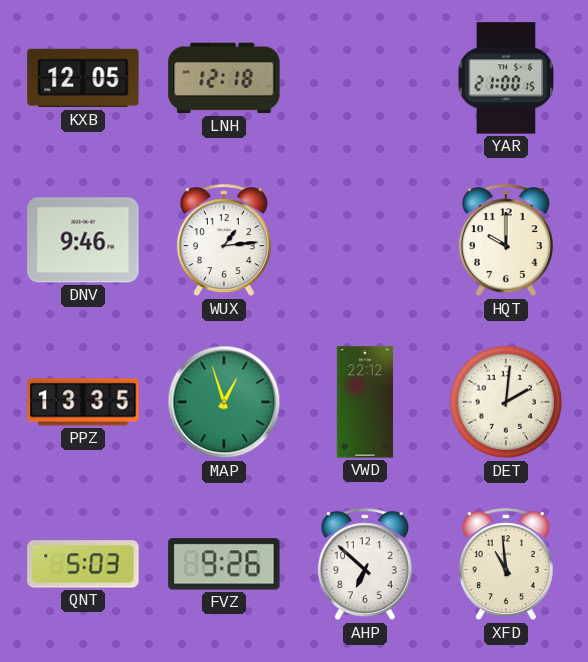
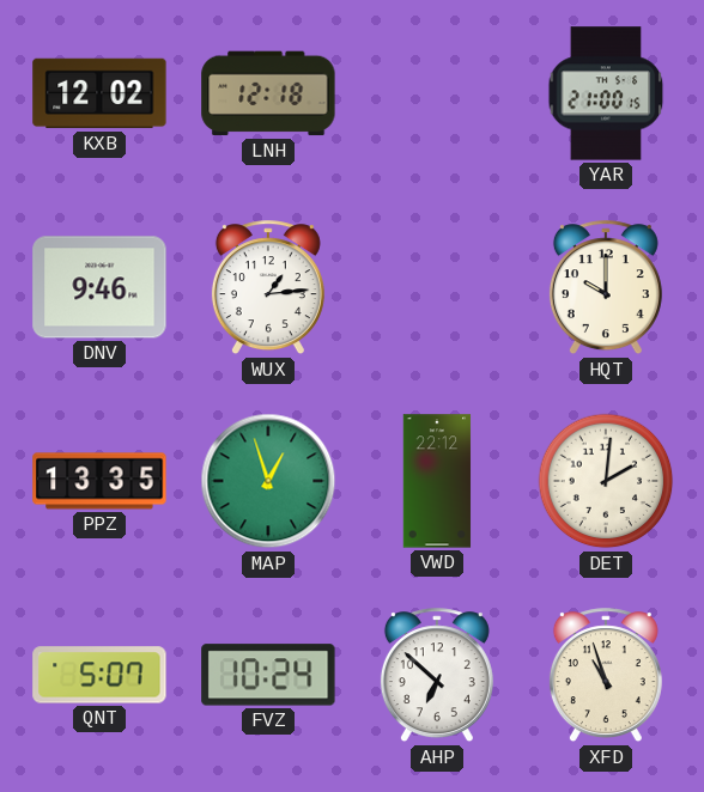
KXB: 12:05 -> 12:02 (99, 93)
QNT: 5:03 -> 5:07 (99, 675)
FVZ: 9:26 -> 10:24 (268, 675)
XFD: 10:59 -> 10:57 (606, 676)
